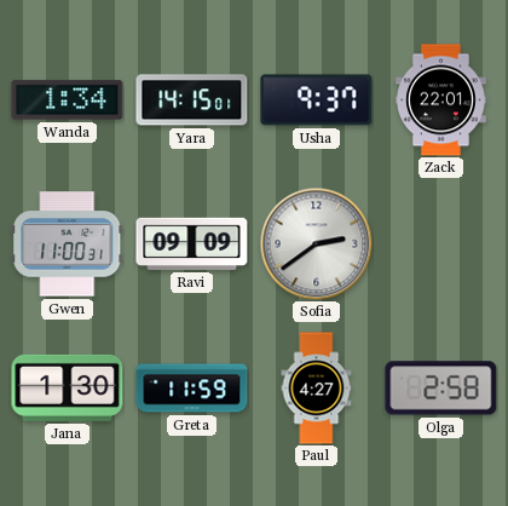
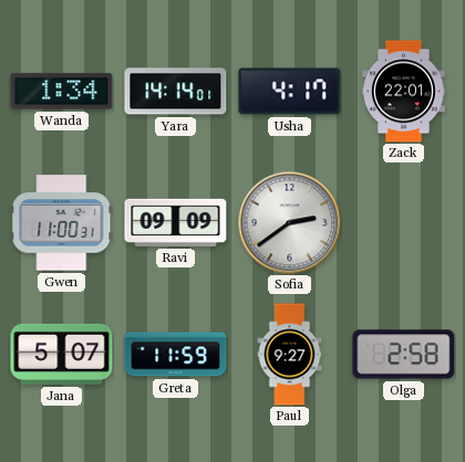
Yara: 14:15 -> 14:14 (176, 92)
Usha: 9:37 -> 4:17 (290, 92)
Jana: 1:30 -> 5:07 (62, 354)
Paul: 4:27 -> 9:27 (290, 355)
